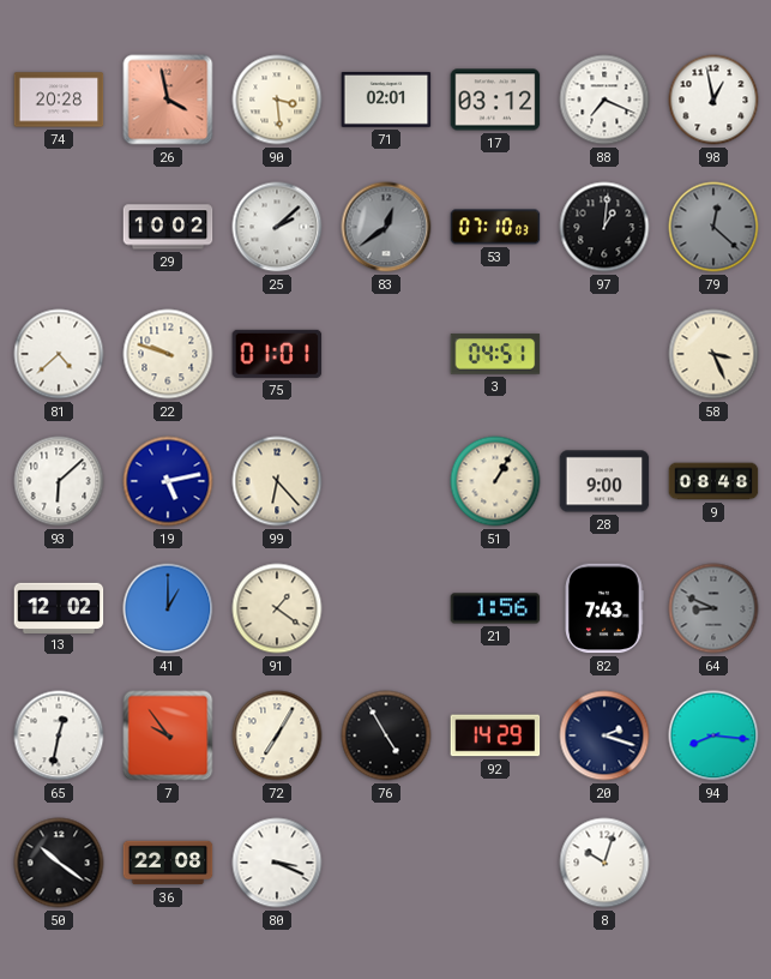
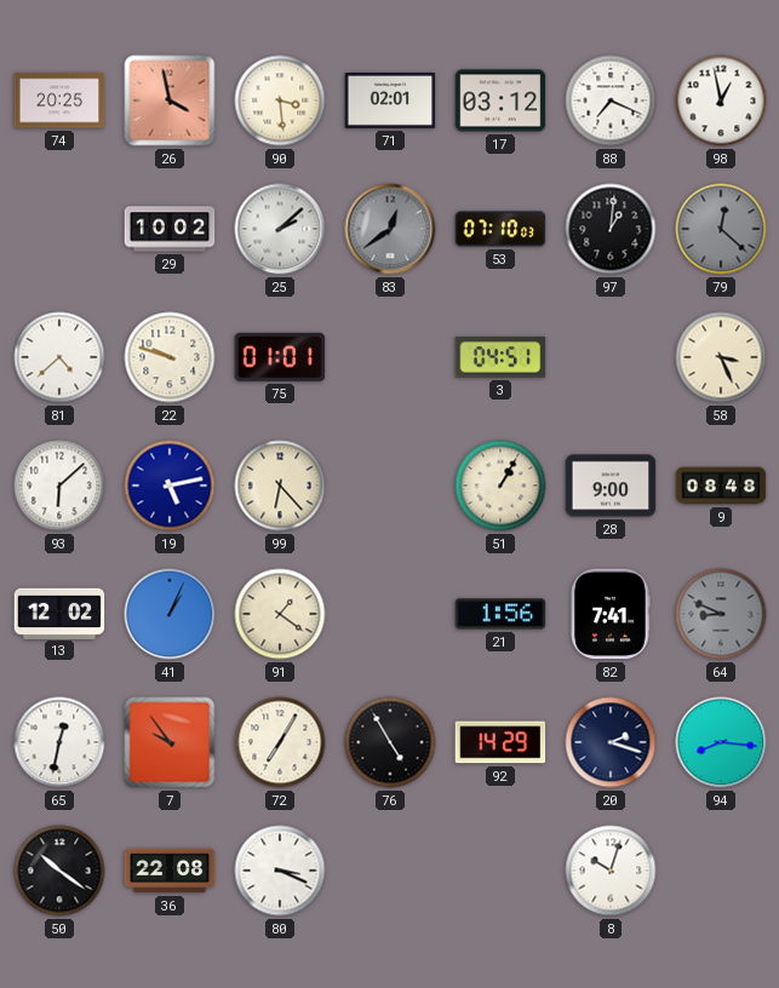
74: 20:28 -> 20:25 (59, 100)
41: 1:00 -> 1:04 (170, 614)
82: 7:43 -> 7:41 (611, 614)
